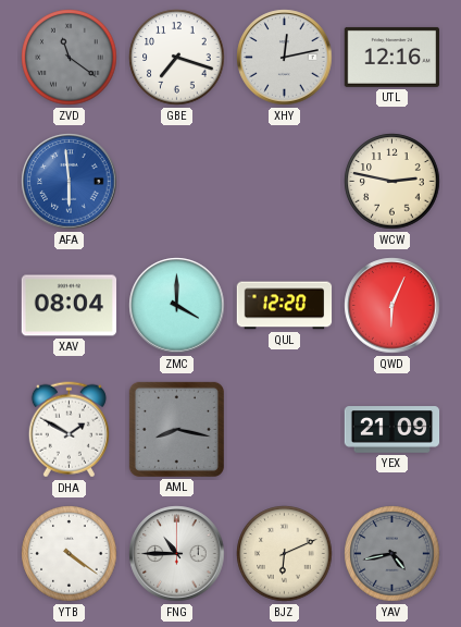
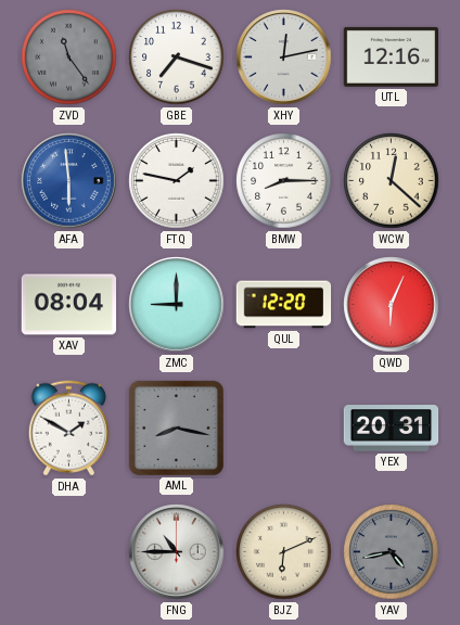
ZVD: 11:21 -> 11:24 (69, 58)
FTQ: none -> 1:47 (177, 181)
BMW: none -> 8:15 (284, 181)
WCW: 2:47 -> 12:22 (392, 181)
ZMC: 4:00 -> 9:00 (177, 305)
YEX: 21:09 -> 20:31 (392, 429)
YTB: 4:21 -> none (70, 554)
